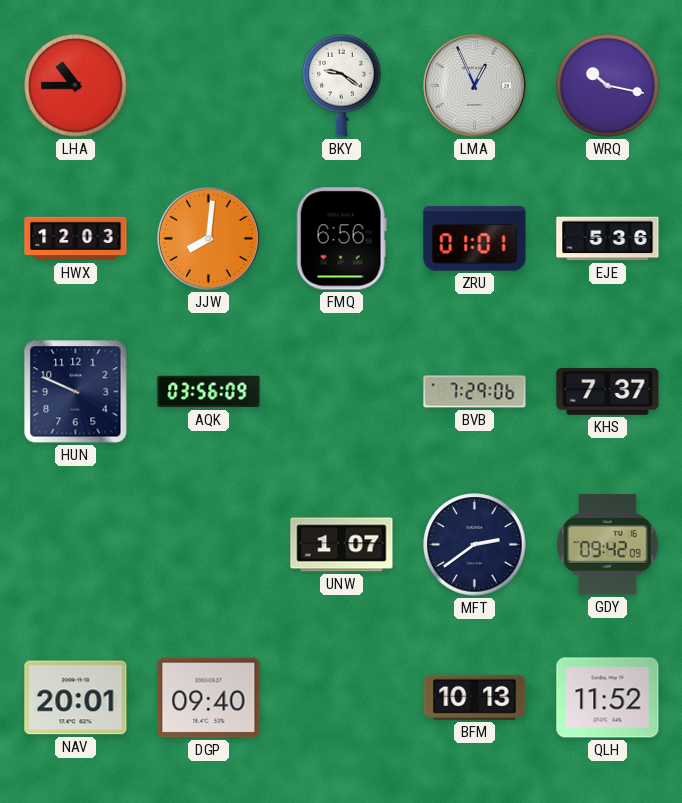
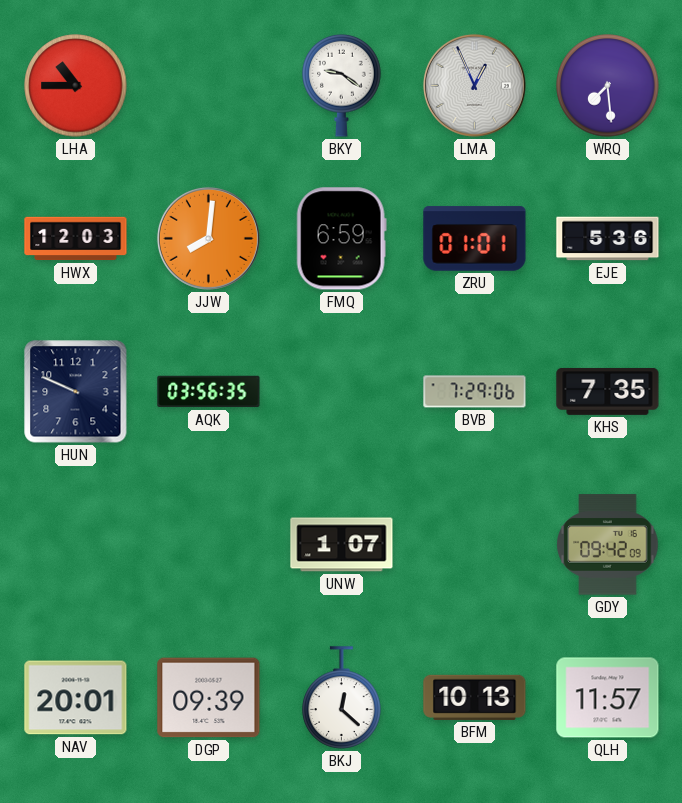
WRQ: 10:17 -> 7:29 (608, 86)
FMQ: 6:56 -> 6:59 (341, 239)
AQK: 03:56:09 -> 03:56:35 (209, 392)
KHS: 7:37 -> 7:35 (608, 391)
MFT: 2:39 -> none (475, 545)
DGP: 09:40 -> 09:39 (209, 698)
BKJ: none -> 12:22 (342, 698)
QLH: 11:52 -> 11:57 (608, 698)
